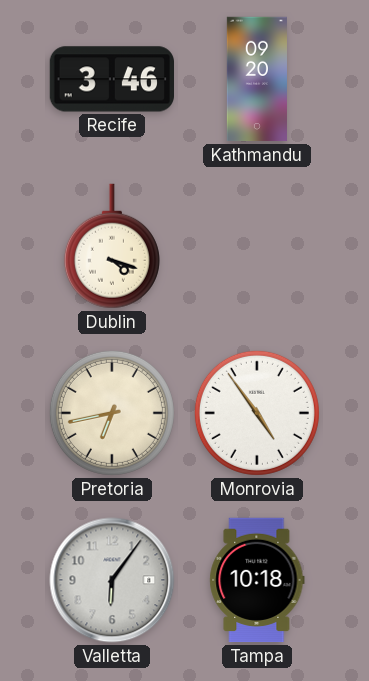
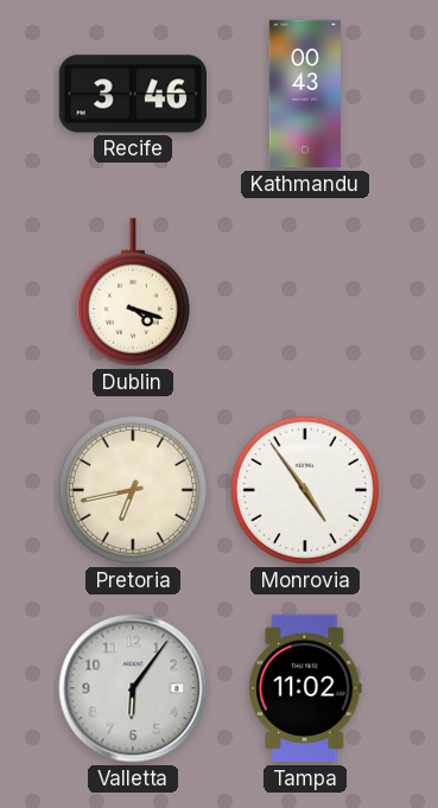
Kathmandu: 09:20 -> 00:43 (305, 94)
Tampa: 10:18 -> 11:02 (305, 688)
